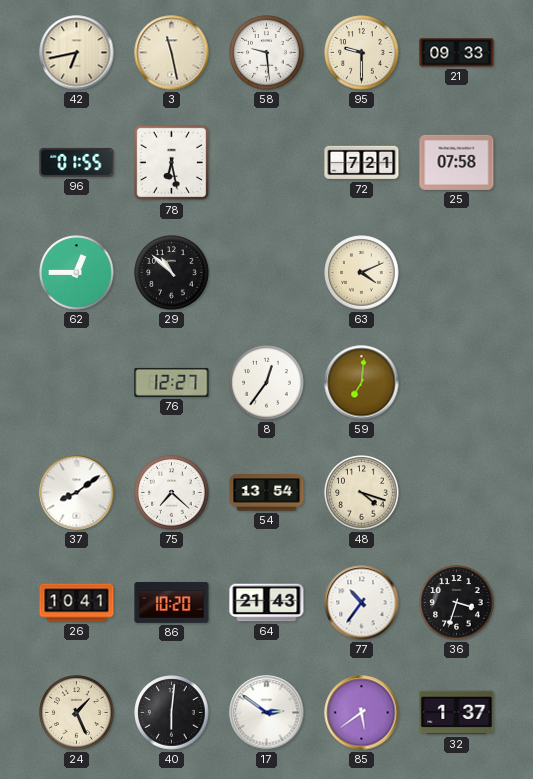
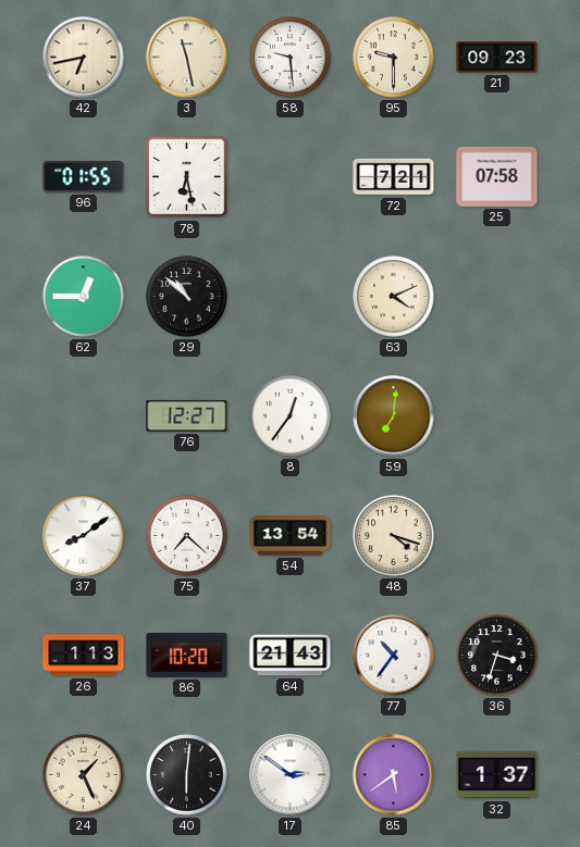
21: 09:33 -> 09:23 (497, 58)
26: 10:41 -> 1:13 (84, 656)
